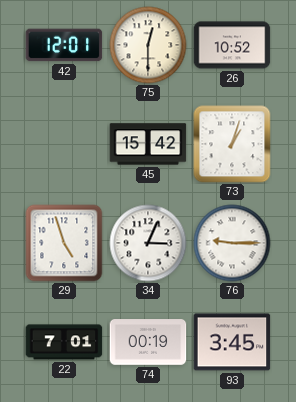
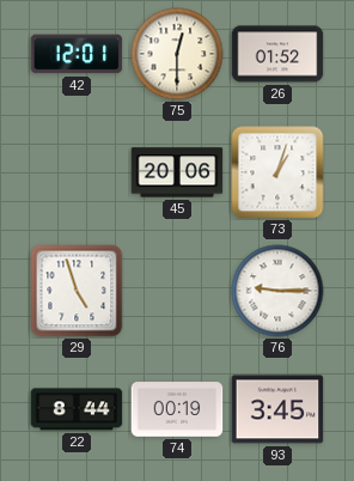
26: 10:52 -> 01:52 (277, 54)
45: 15:42 -> 20:06 (177, 172)
34: 3:04 -> none (148, 243)
22: 7:01 -> 8:44 (77, 409)
